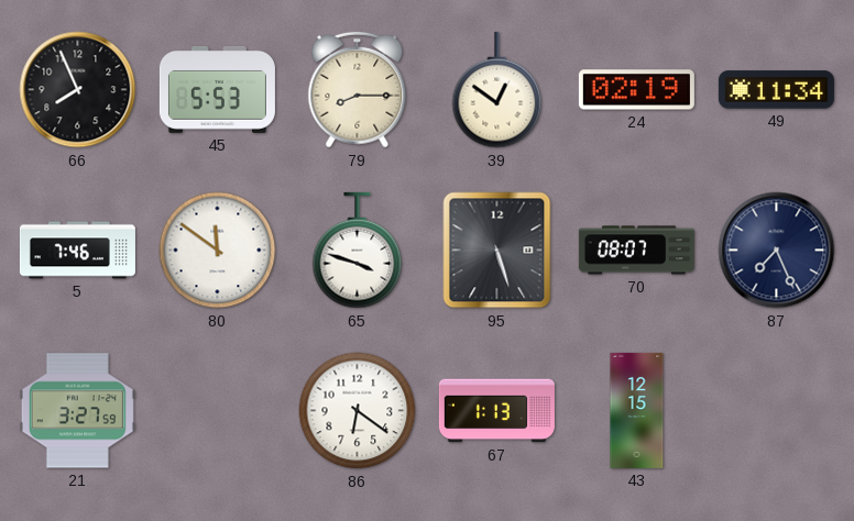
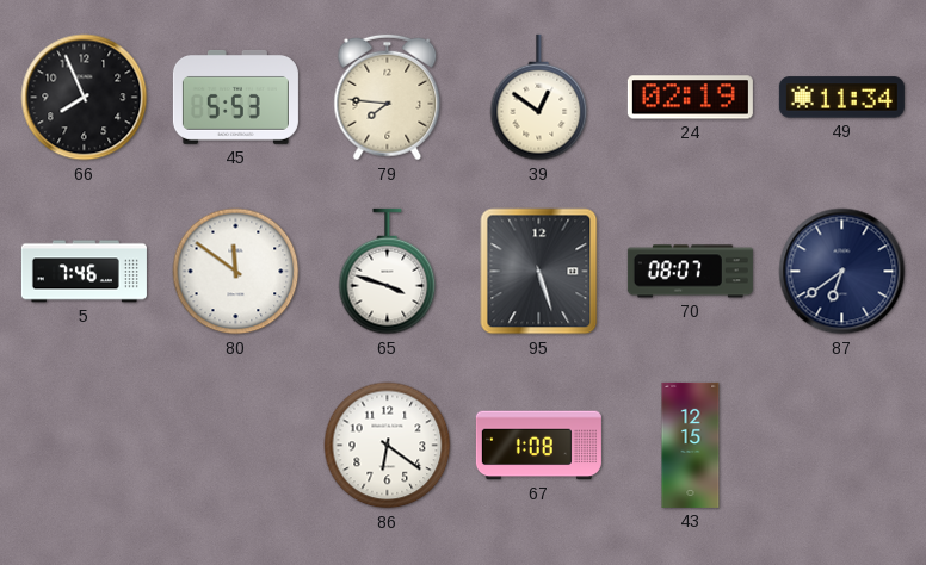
79: 8:15 -> 7:46 (388, 98)
87: 7:26 -> 6:39 (842, 272)
21: 3:27 -> none (77, 411)
67: 1:13 -> 1:08 (538, 446)
